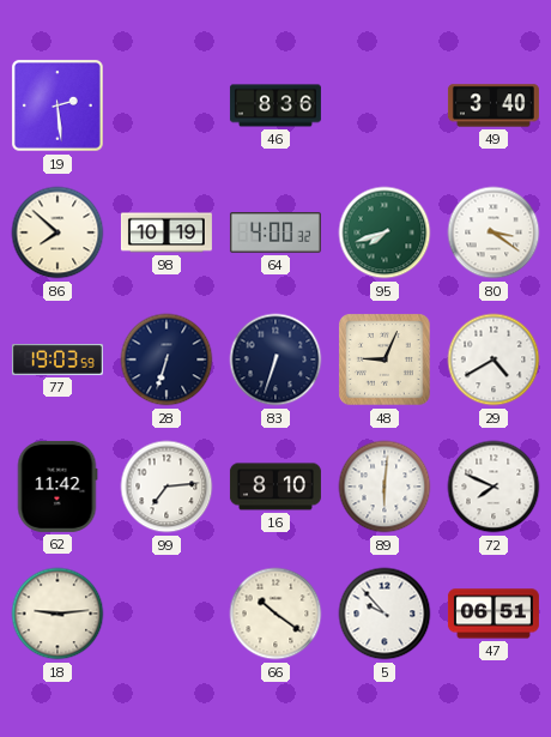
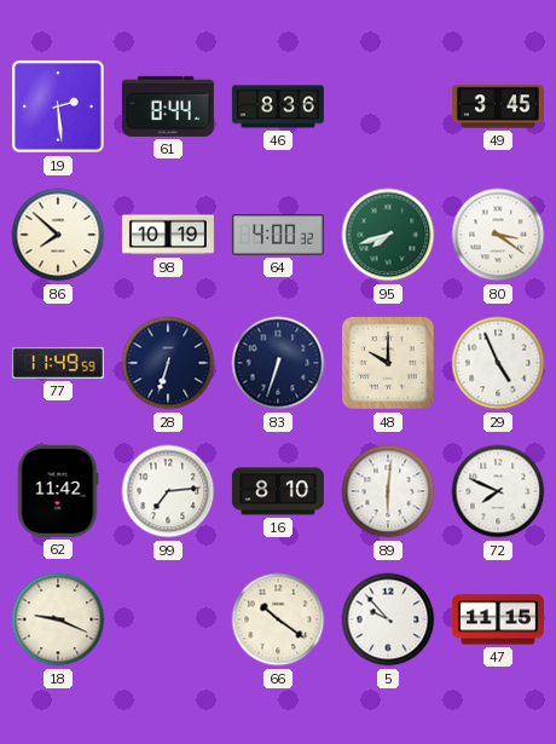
61: none -> 8:44 (168, 106)
49: 3:40 -> 3:45 (498, 106)
77: 19:03 -> 11:49 (58, 364)
48: 9:04 -> 10:00 (388, 363)
29: 4:40 -> 4:56 (498, 363)
18: 9:14 -> 9:19 (58, 619)
47: 06:51 -> 11:15 (498, 619)
